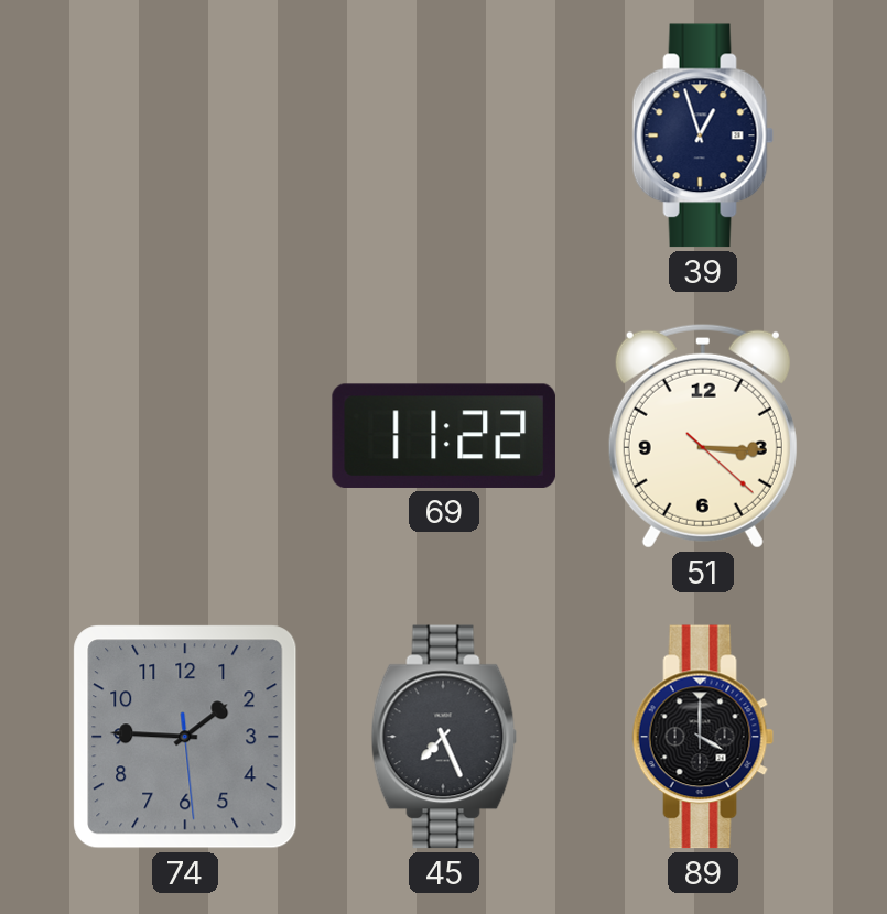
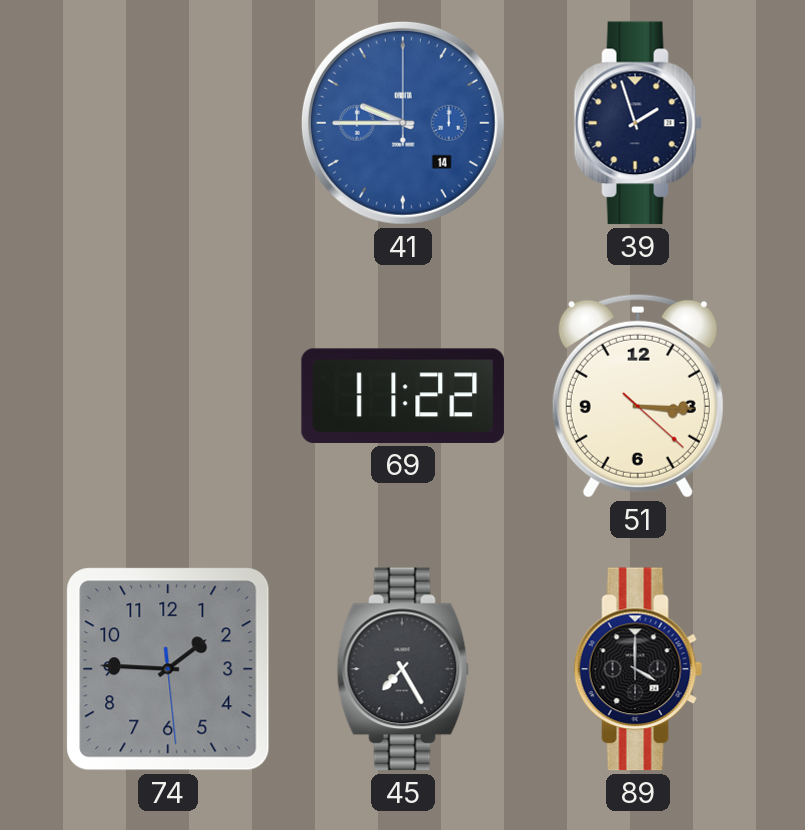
41: none -> 9:45 (403, 123)
39: 12:57 -> 1:57 (638, 123)
45: 7:26 -> 7:25 (403, 669)
